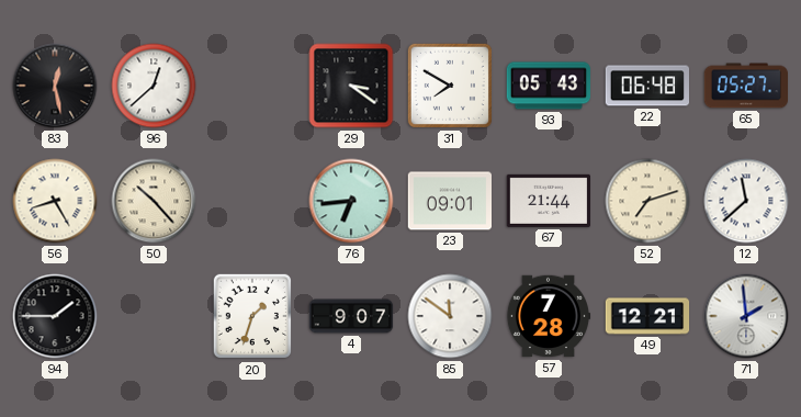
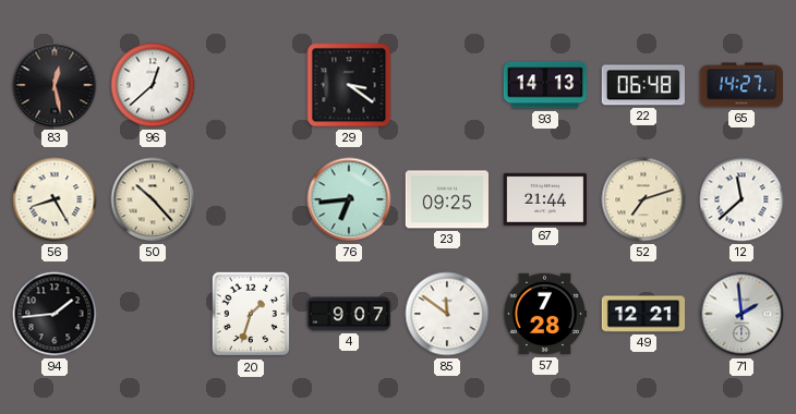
31: 7:50 -> none (450, 86)
93: 05:43 -> 14:13 (545, 85)
65: 05:27 -> 14:27 (741, 85)
23: 09:01 -> 09:25 (447, 199)
94: 1:45 -> 1:44 (55, 314)
